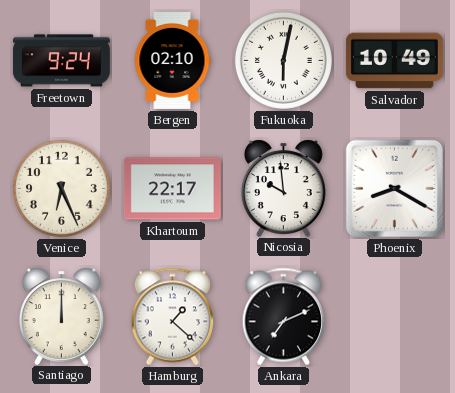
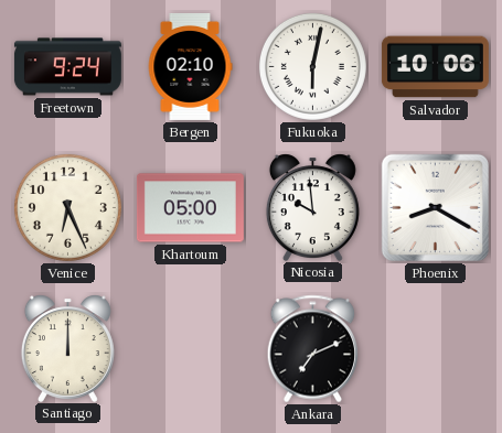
Salvador: 10:49 -> 10:06 (435, 67)
Khartoum: 22:17 -> 05:00 (190, 208)
Hamburg: 1:22 -> none (173, 317)
